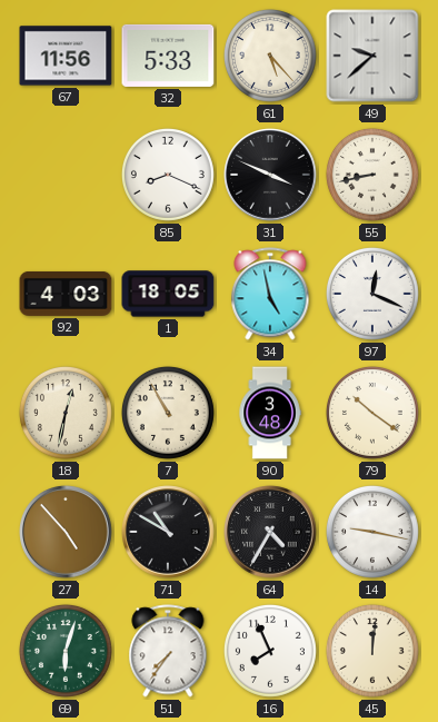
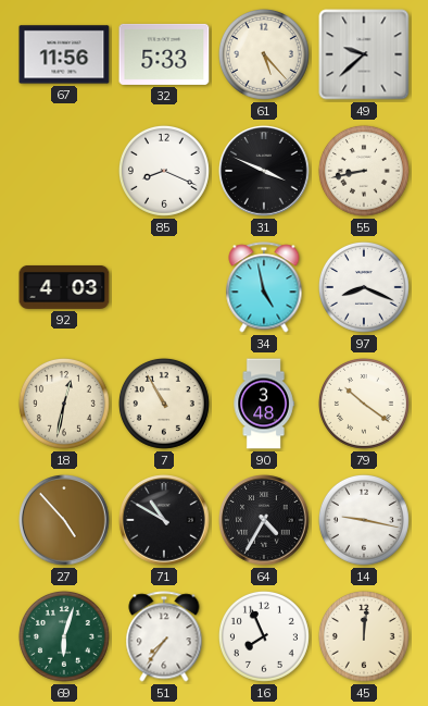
1: 18:05 -> none (168, 294)
97: 12:19 -> 8:19 (364, 287)
